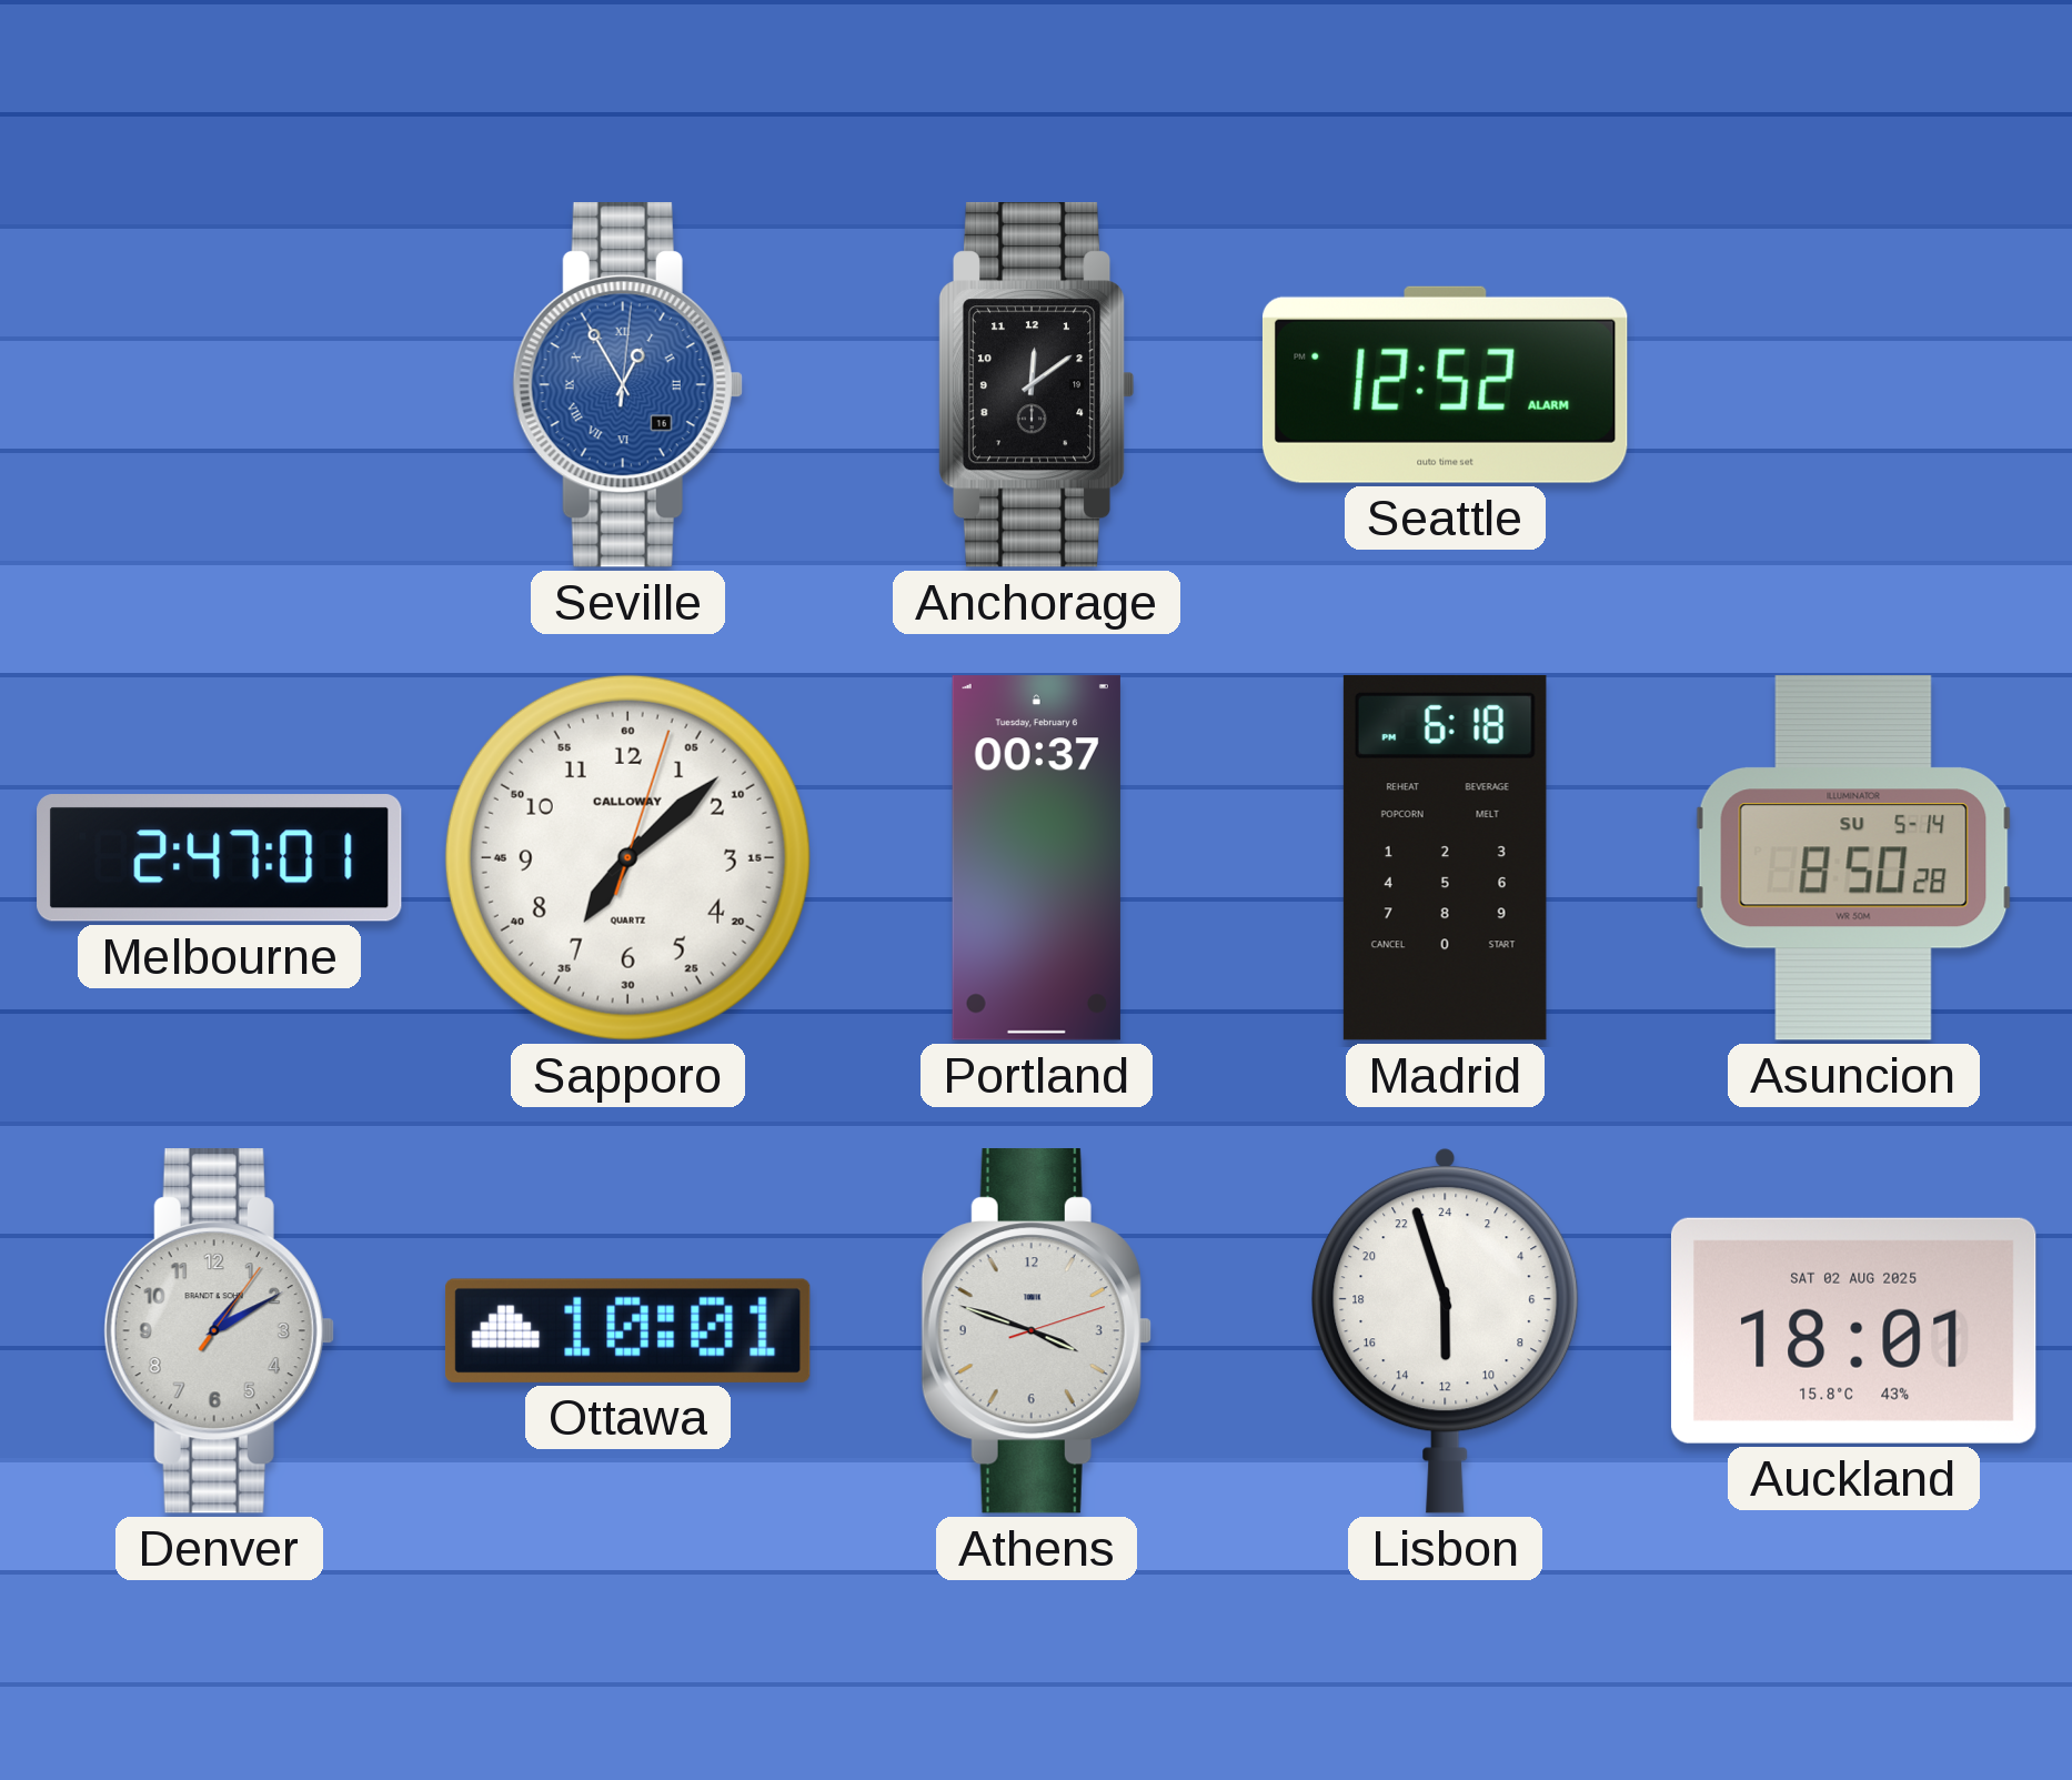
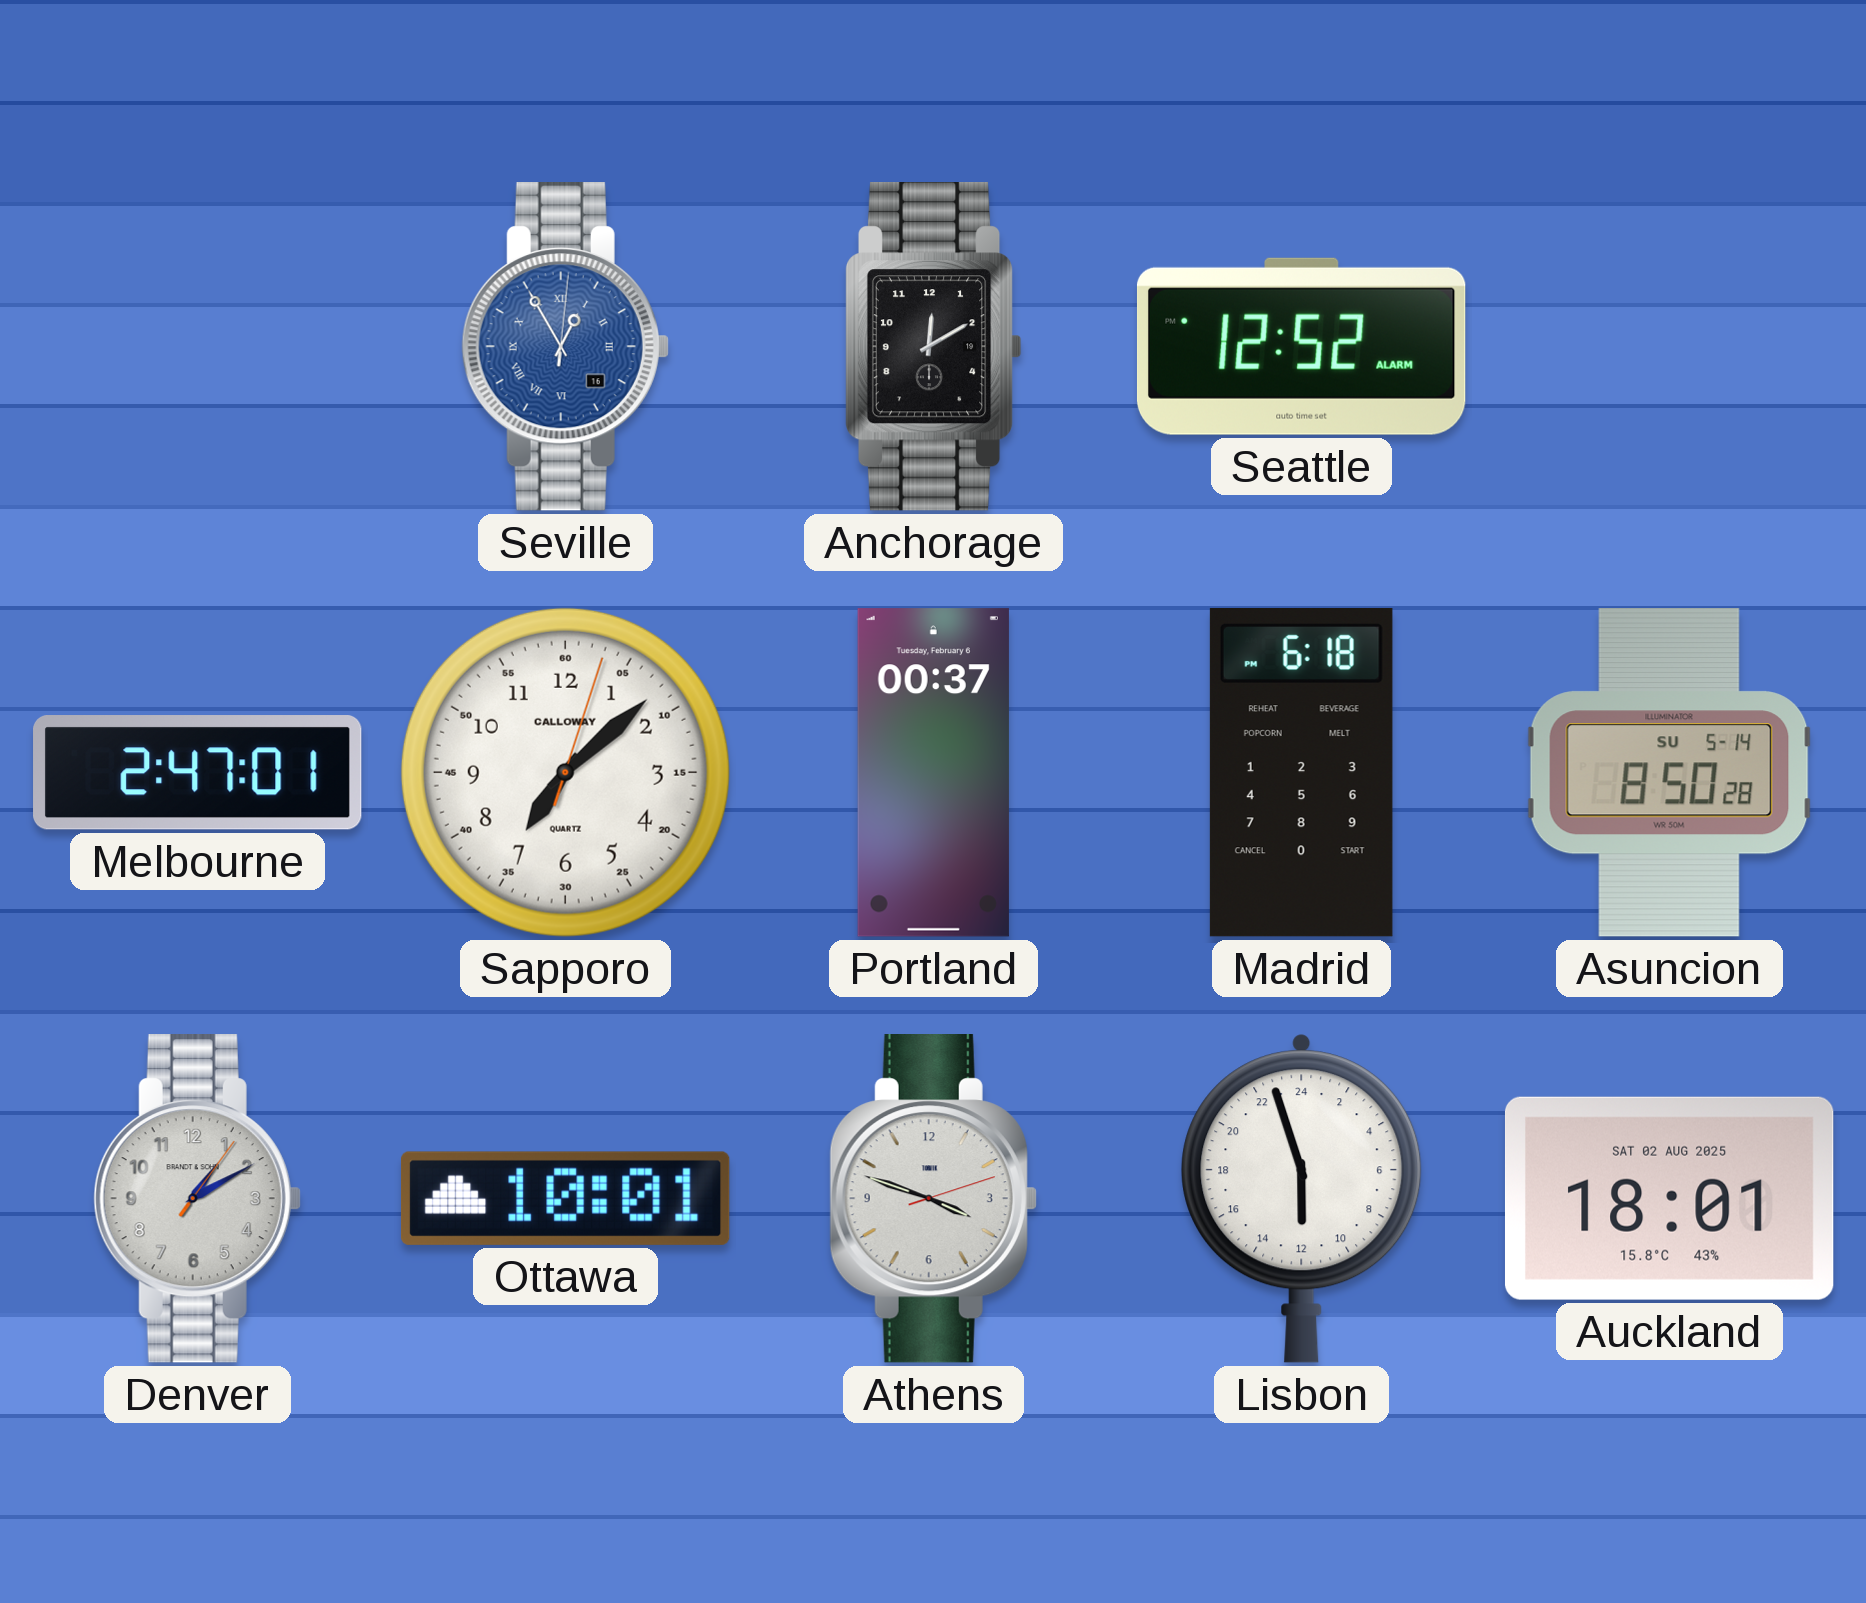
Anchorage: 12:09 -> 12:10 (933, 347)
